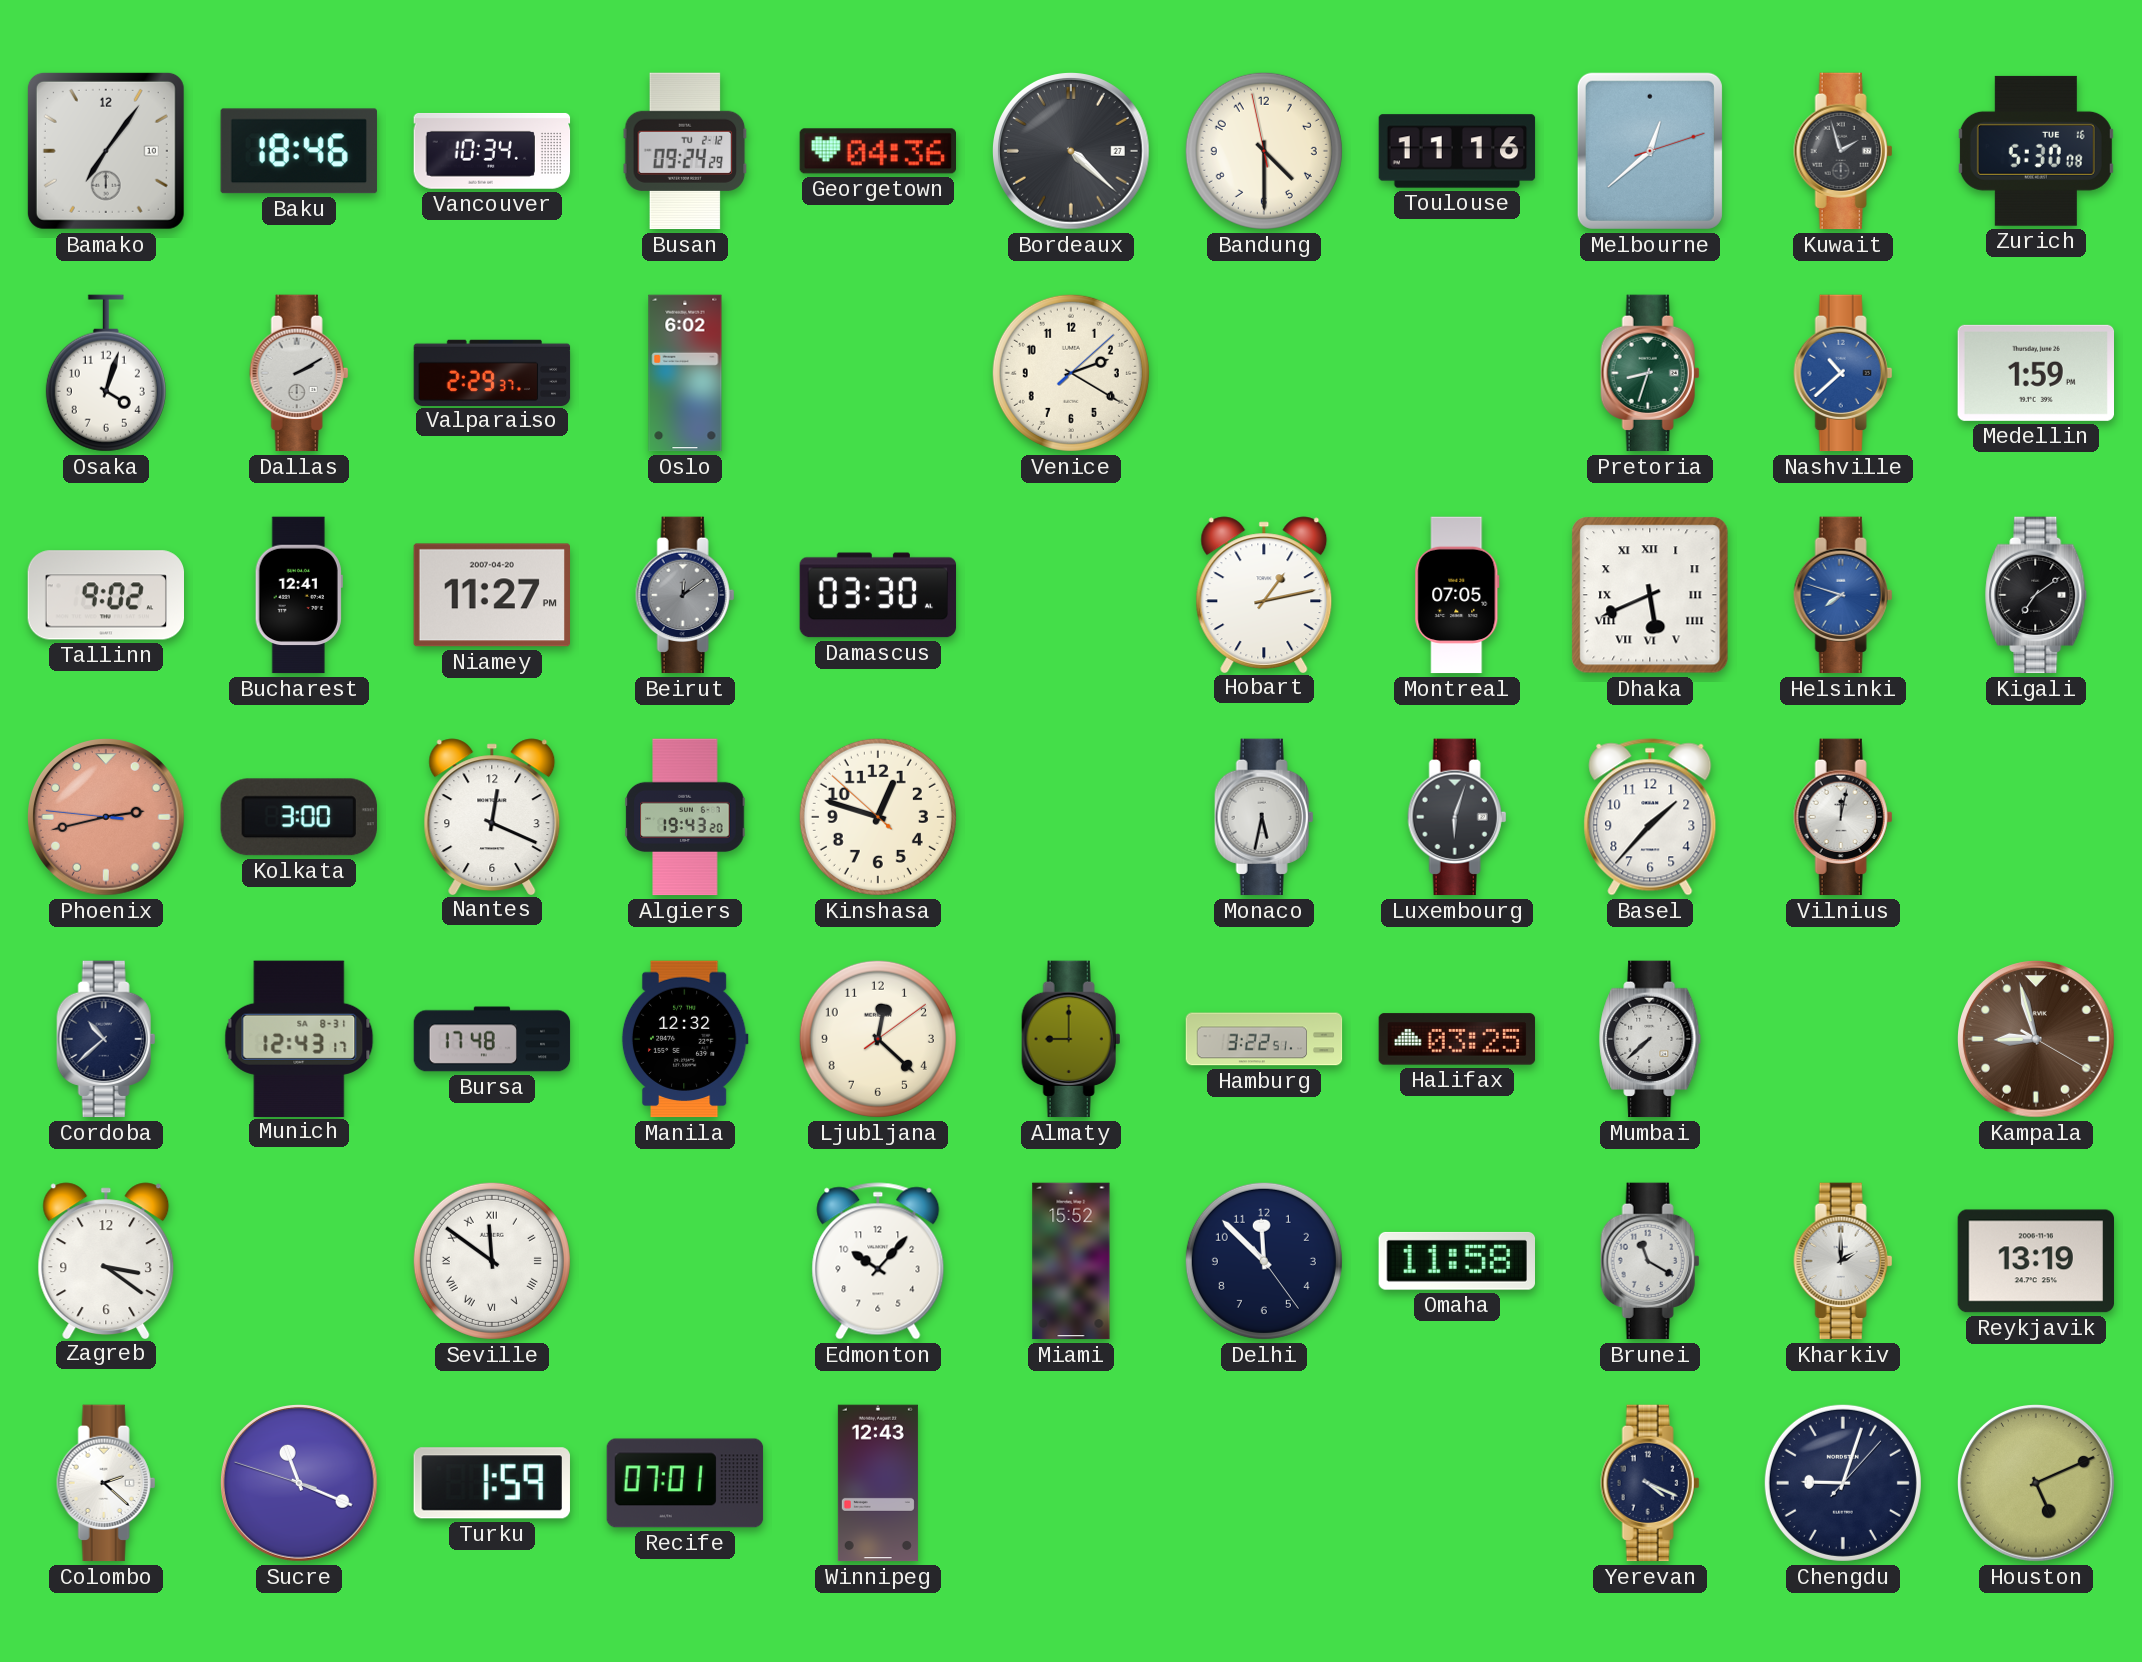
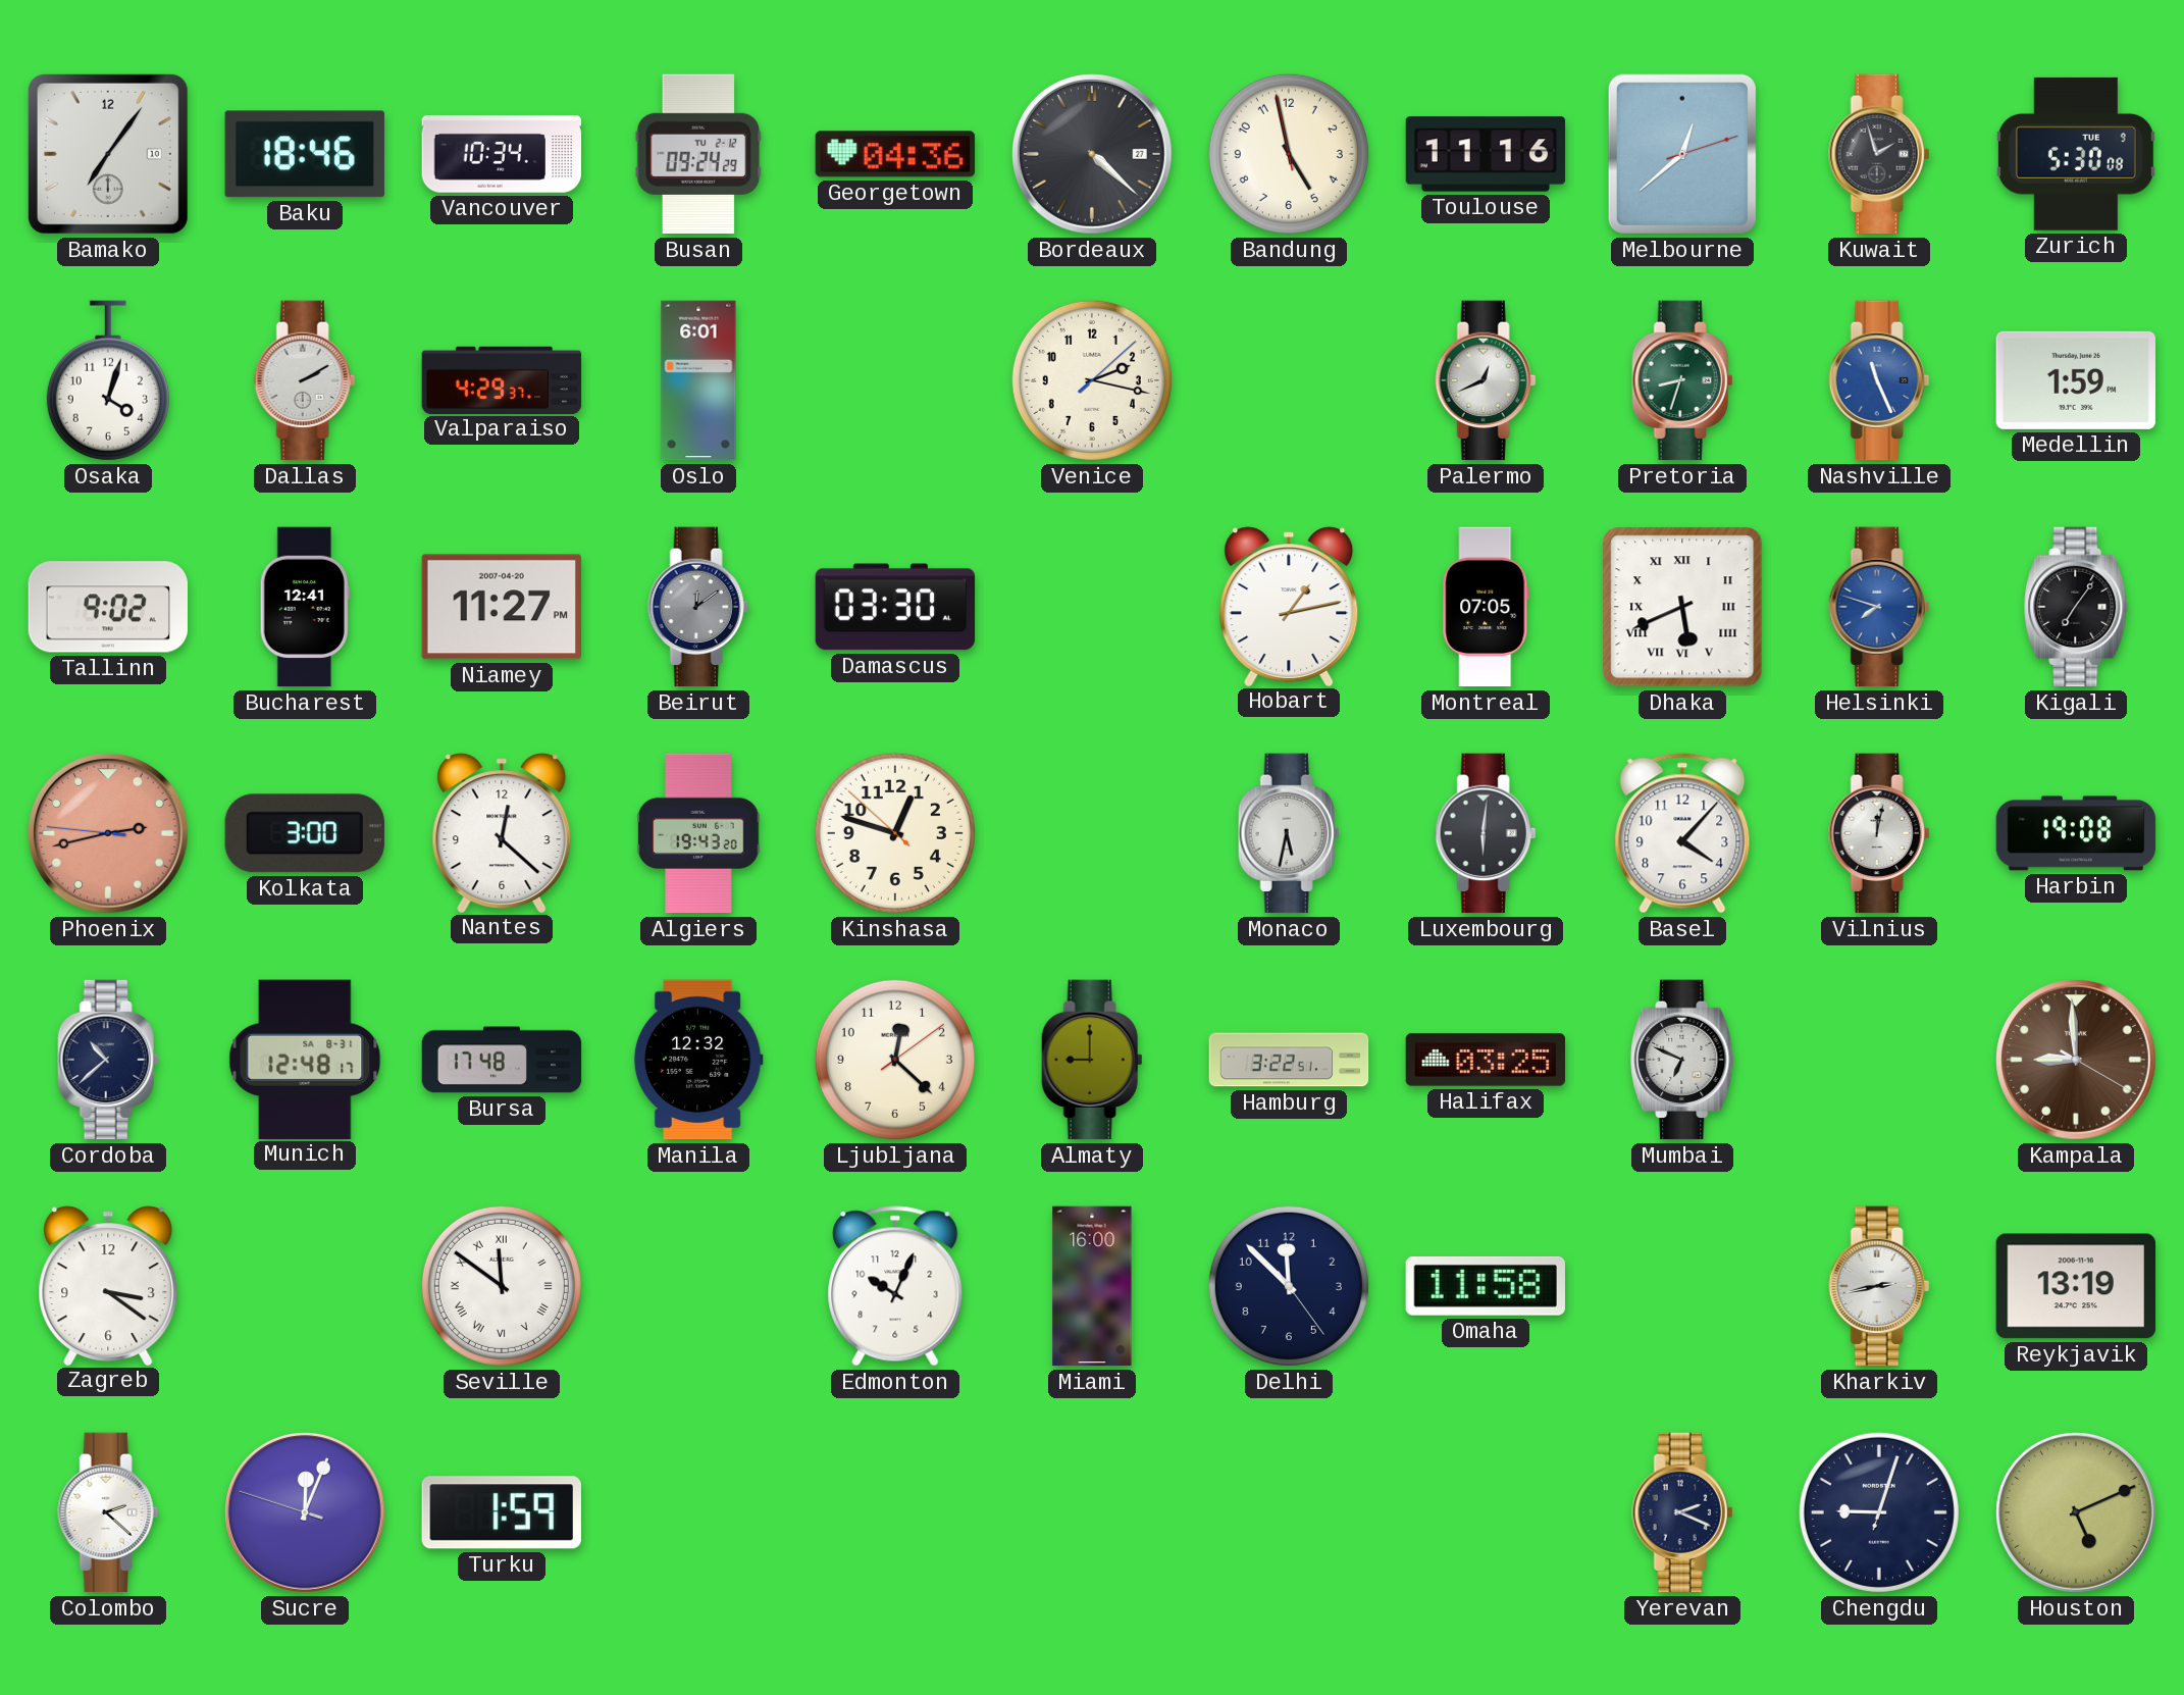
Bandung: 4:29 -> 4:57 (1289, 154)
Zurich date: TUE 16 -> TUE 9 (2076, 154)
Valparaiso: 2:29 -> 4:29 (502, 379)
Oslo: 6:02 -> 6:01 (698, 380)
Venice: 2:20 -> 2:17 (1092, 380)
Palermo: none -> 12:41 (1486, 380)
Nashville: 10:38 -> 11:26 (1879, 380)
Kigali: 7:09 -> 7:06 (2077, 607)
Nantes: 12:19 -> 12:22 (502, 832)
Luxembourg: 6:03 -> 6:01 (1486, 833)
Basel: 1:37 -> 4:07 (1682, 833)
Harbin: none -> 19:08 (2076, 833)
Munich: 12:43 -> 12:48 (305, 1059)
Mumbai: 7:38 -> 6:49 (1683, 1060)
Kampala: 8:57 -> 8:59 (2077, 1061)
Edmonton: 10:07 -> 10:04 (895, 1286)
Miami: 15:52 -> 16:00 (1092, 1286)
Brunei: 11:20 -> none (1650, 1261)
Kharkiv: 2:00 -> 2:43 (1879, 1286)
Sucre: 11:18 -> 12:03 (306, 1513)
Recife: 07:01 -> none (685, 1483)
Winnipeg: 12:43 -> none (878, 1483)
Yerevan: 4:19 -> 2:19 (1682, 1512)
Chengdu: 9:03:07 -> 9:03:03 (1879, 1512)
